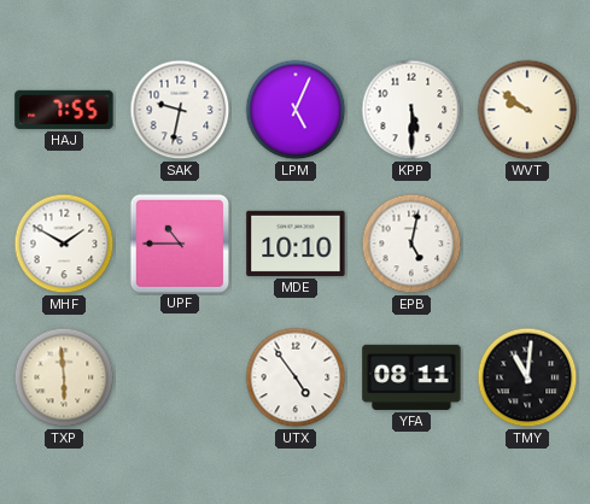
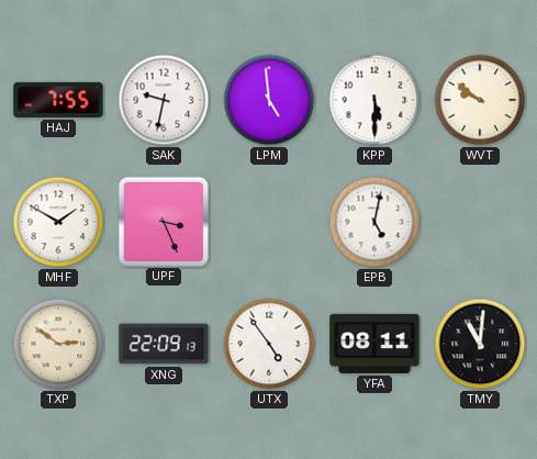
LPM: 5:04 -> 4:59 (269, 100)
UPF: 10:45 -> 3:26 (163, 221)
MDE: 10:10 -> none (296, 244)
TXP: 5:59 -> 2:51 (58, 344)
XNG: none -> 22:09 (164, 344)
